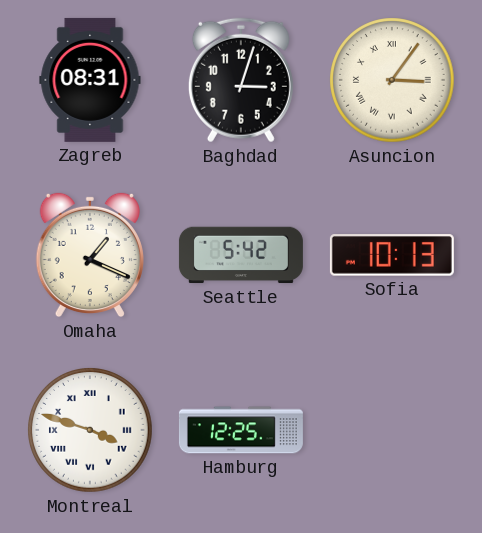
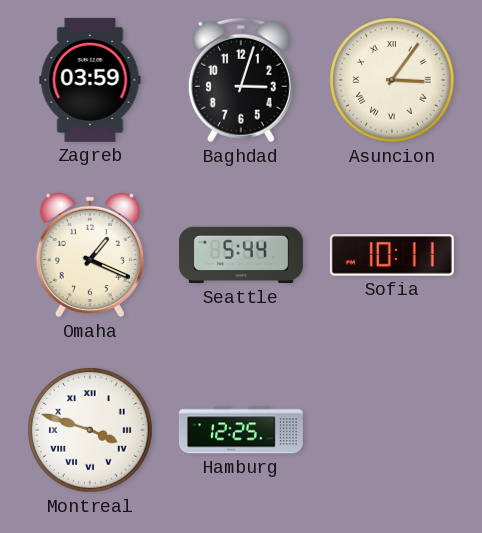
Zagreb: 08:31 -> 03:59 (90, 80)
Seattle: 5:42 -> 5:44 (241, 255)
Sofia: 10:13 -> 10:11 (392, 255)
